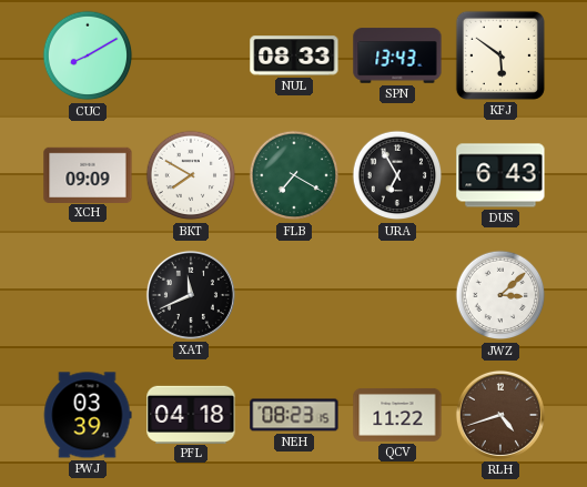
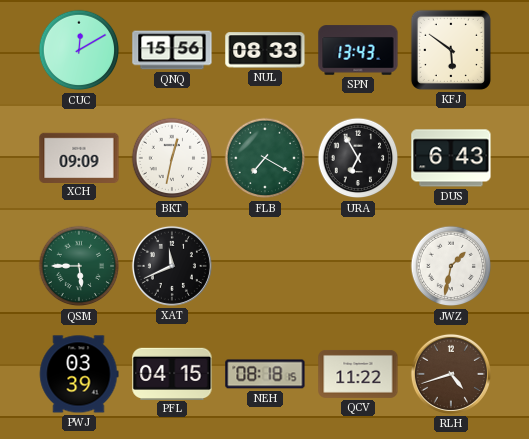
CUC: 8:10 -> 12:10 (79, 50)
QNQ: none -> 15:56 (172, 50)
BKT: 7:50 -> 12:32 (172, 158)
QSM: none -> 5:45 (79, 266)
JWZ: 3:08 -> 1:32 (451, 266)
PFL: 04:18 -> 04:15 (172, 373)
NEH: 08:23 -> 08:18 (265, 374)
